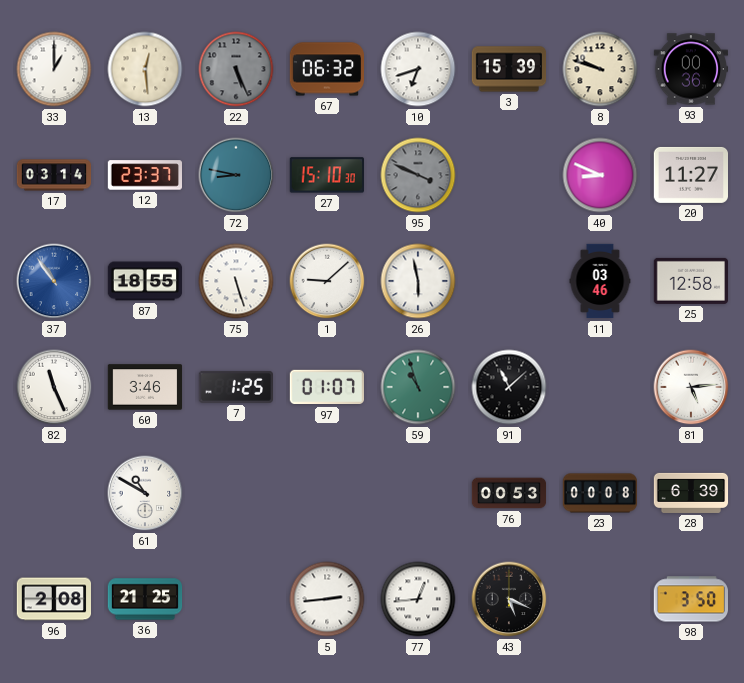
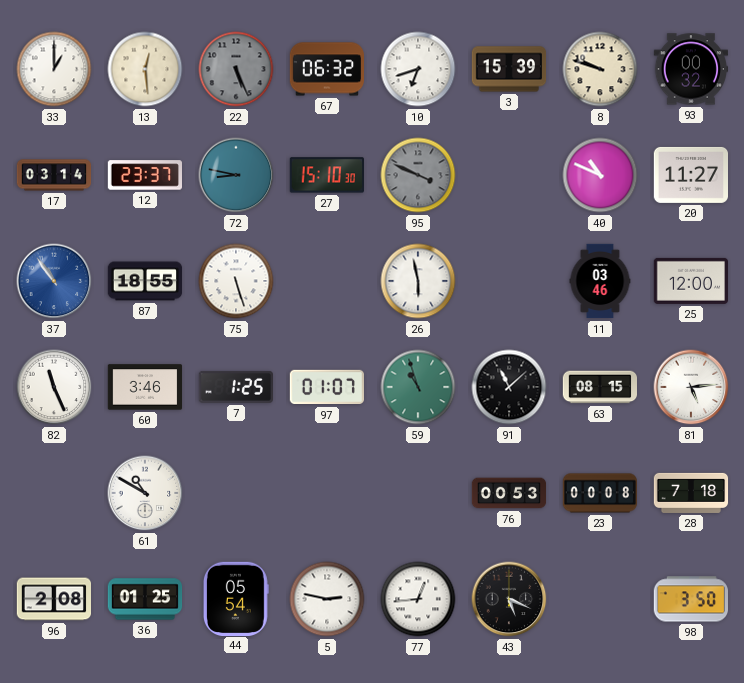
93: 00:36 -> 00:32 (690, 69)
40: 8:49 -> 10:49 (600, 175)
1: 9:08 -> none (327, 281)
25: 12:58 -> 12:00 (691, 281)
63: none -> 08:15 (599, 387)
28: 6:39 -> 7:18 (691, 493)
36: 21:25 -> 01:25 (145, 599)
44: none -> 05:54 (236, 598)
5: 2:44 -> 2:47 (327, 599)
